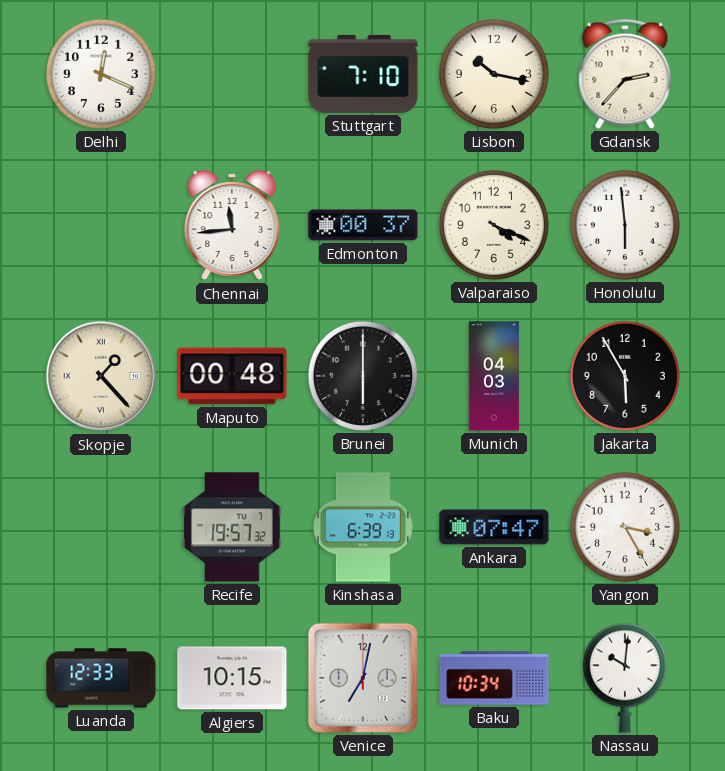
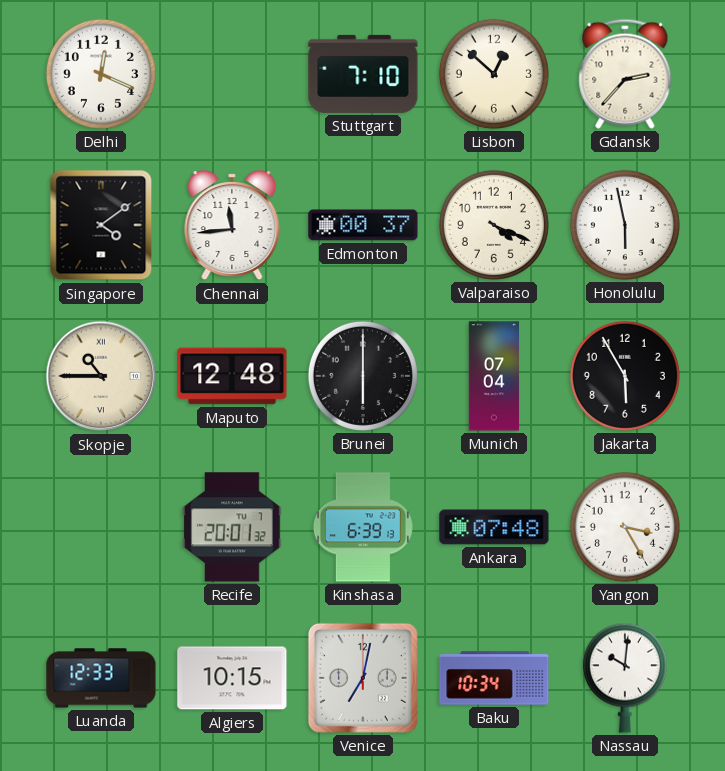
Lisbon: 10:17 -> 12:52 (494, 74)
Singapore: none -> 4:09 (101, 225)
Honolulu: 5:59 -> 5:58 (625, 225)
Skopje: 1:23 -> 10:45 (101, 376)
Maputo: 00:48 -> 12:48 (232, 376)
Munich: 04:03 -> 07:04 (494, 376)
Recife: 19:57 -> 20:01 (232, 527)
Ankara: 07:47 -> 07:48 (494, 527)
